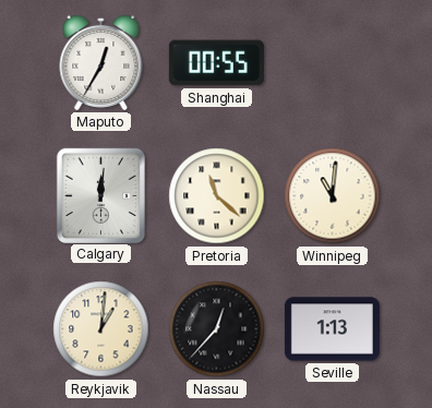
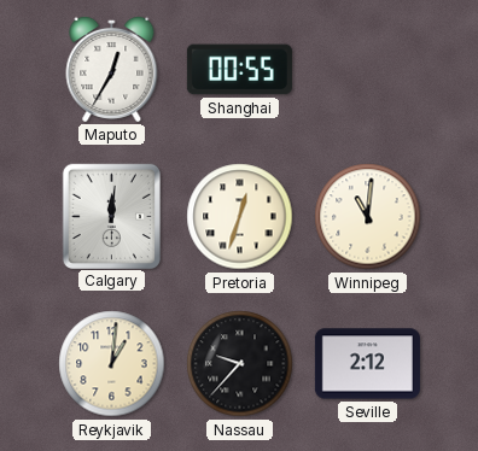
Pretoria: 11:22 -> 12:33 (240, 217)
Nassau: 12:37 -> 9:37 (240, 364)
Seville: 1:13 -> 2:12 (367, 364)
